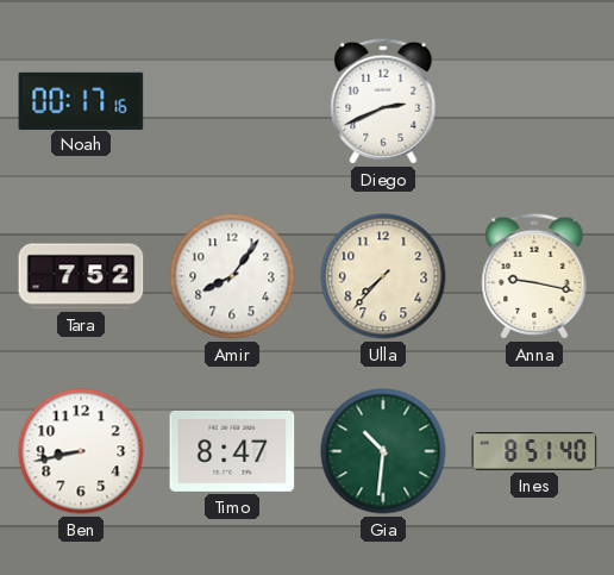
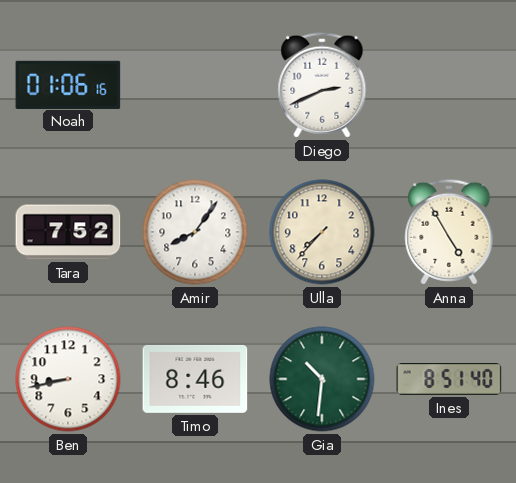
Noah: 00:17 -> 01:06 (68, 84)
Anna: 9:17 -> 4:55 (449, 232)
Timo: 8:47 -> 8:46 (195, 379)
